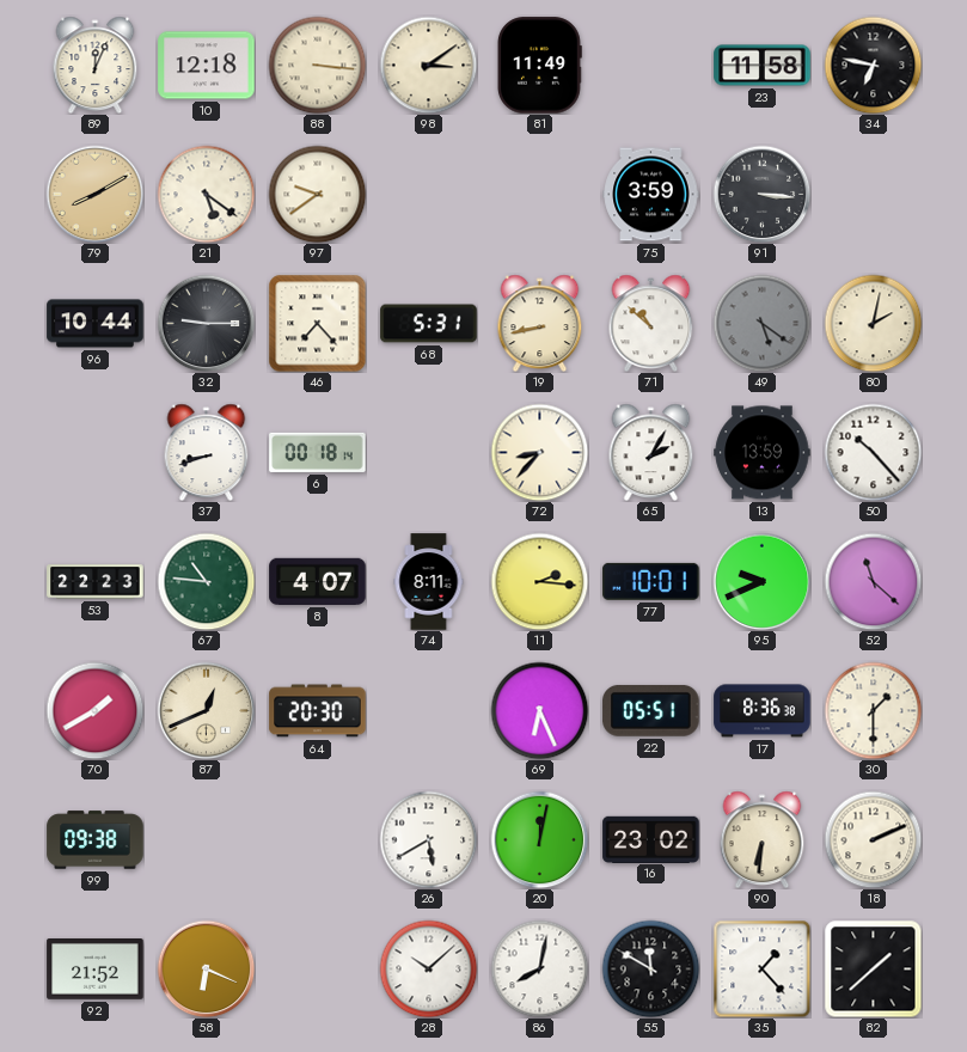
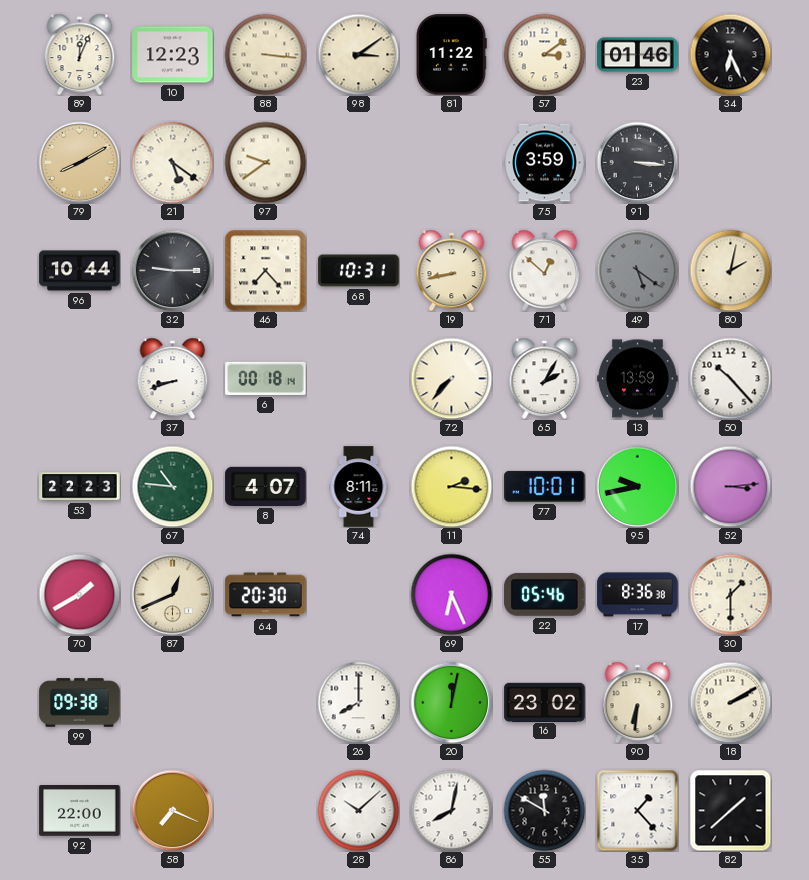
10: 12:18 -> 12:23 (173, 55)
81: 11:49 -> 11:22 (451, 55)
57: none -> 3:09 (544, 54)
23: 11:58 -> 01:46 (638, 55)
34: 6:47 -> 6:26 (730, 54)
68: 5:31 -> 10:31 (359, 271)
71: 10:52 -> 12:52 (545, 270)
72: 8:37 -> 7:37 (451, 378)
95: 9:41 -> 9:43 (637, 486)
52: 11:22 -> 3:14 (730, 486)
22: 05:51 -> 05:46 (545, 595)
26: 5:40 -> 8:00 (358, 702)
18: 2:11 -> 2:10 (730, 702)
92: 21:52 -> 22:00 (80, 811)
58: 6:19 -> 7:19 (172, 810)
